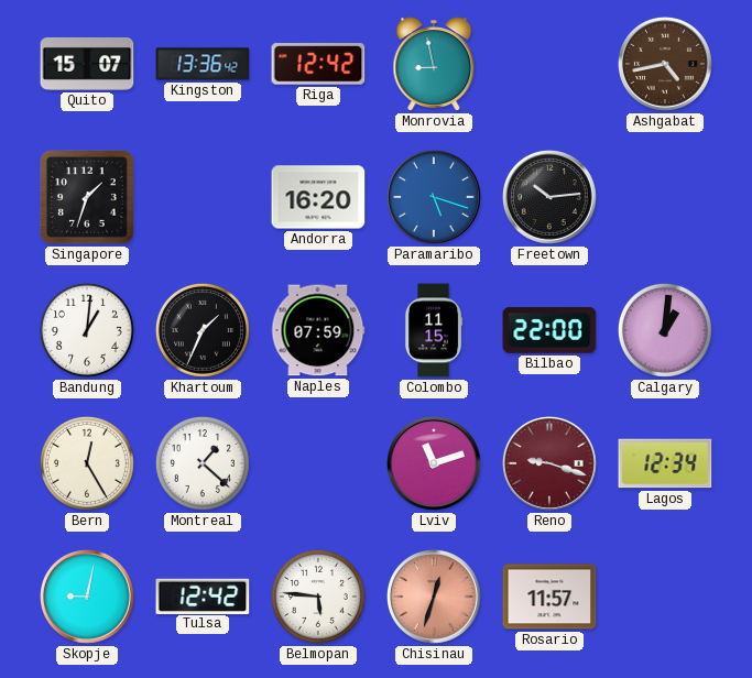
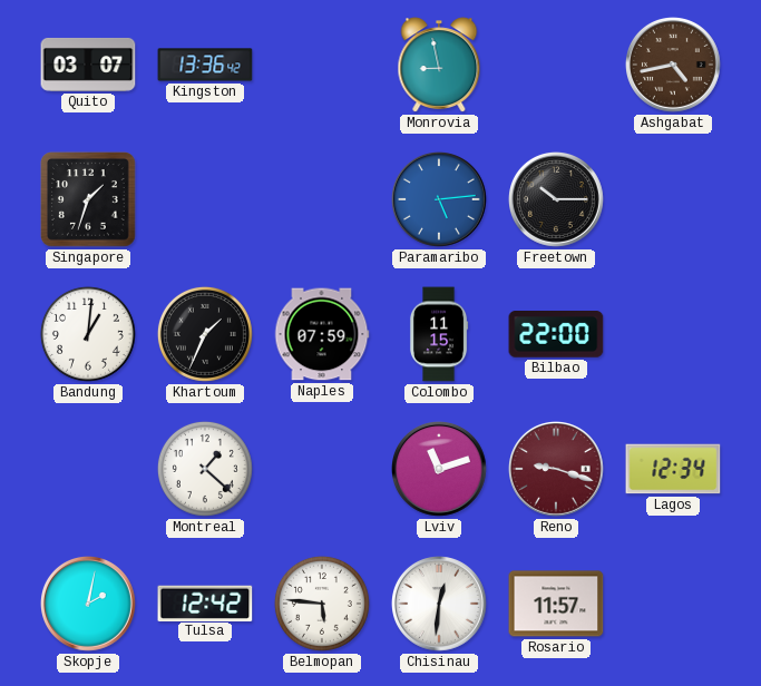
Quito: 15:07 -> 03:07 (88, 65)
Riga: 12:42 -> none (318, 64)
Andorra: 16:20 -> none (318, 197)
Paramaribo: 5:18 -> 5:14 (440, 200)
Freetown: 10:14 -> 10:15 (557, 200)
Calgary: 1:01 -> none (665, 330)
Bern: 12:25 -> none (87, 463)
Skopje: 9:02 -> 2:02 (89, 605)
Chisinau: 12:33 -> 12:31 (440, 605)
Chisinau dial: salmon -> white (440, 605)
